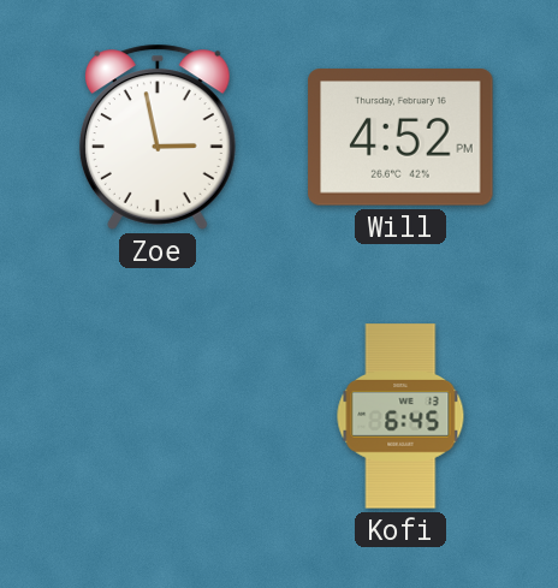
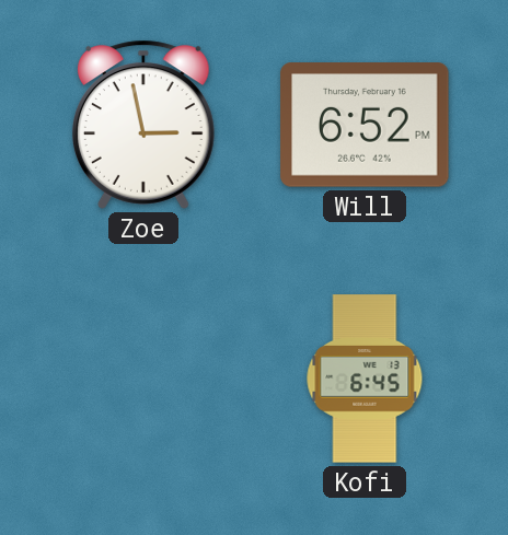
Will: 4:52 -> 6:52 (365, 125)
